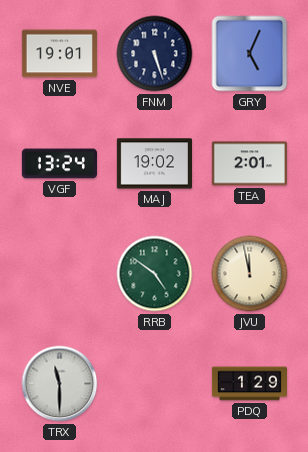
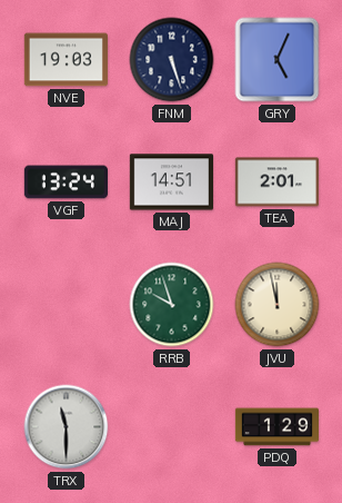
NVE: 19:01 -> 19:03 (66, 60)
MAJ: 19:02 -> 14:51 (171, 183)
RRB: 4:51 -> 9:57 (172, 305)
